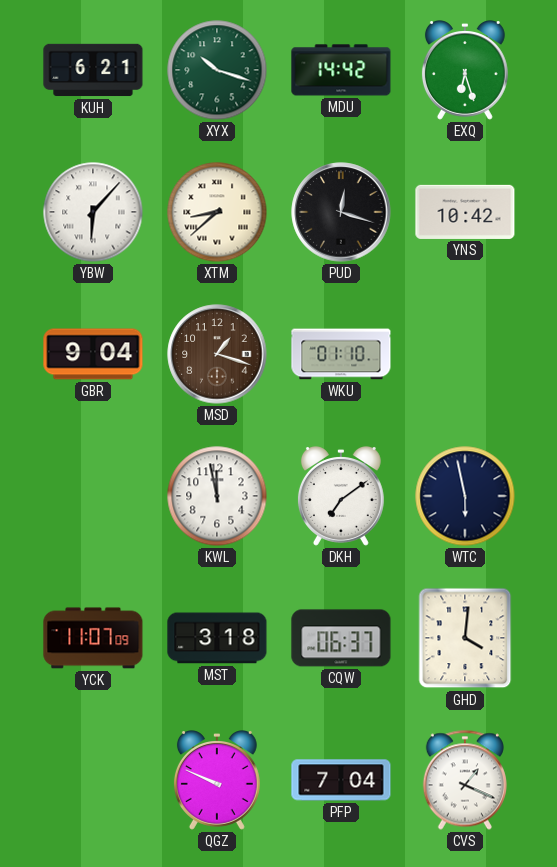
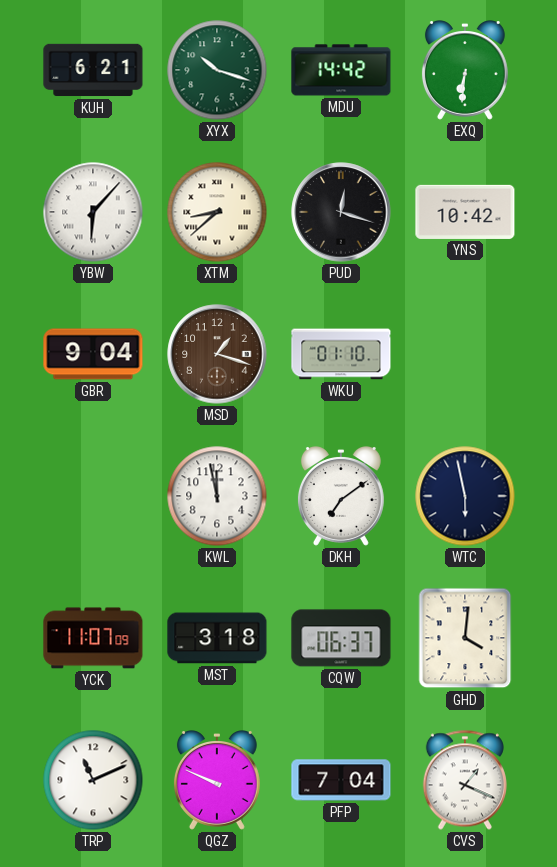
EXQ: 6:27 -> 6:31 (465, 70)
TRP: none -> 11:11 (93, 780)
